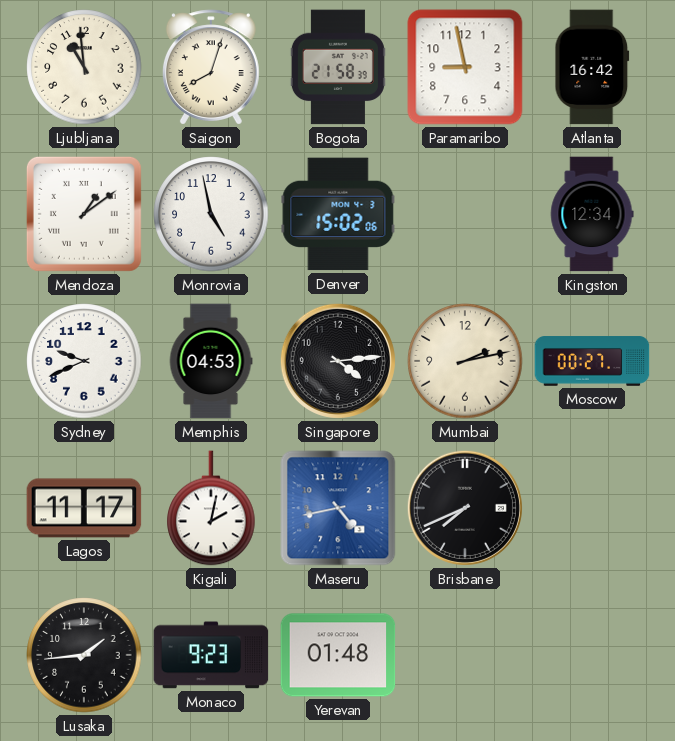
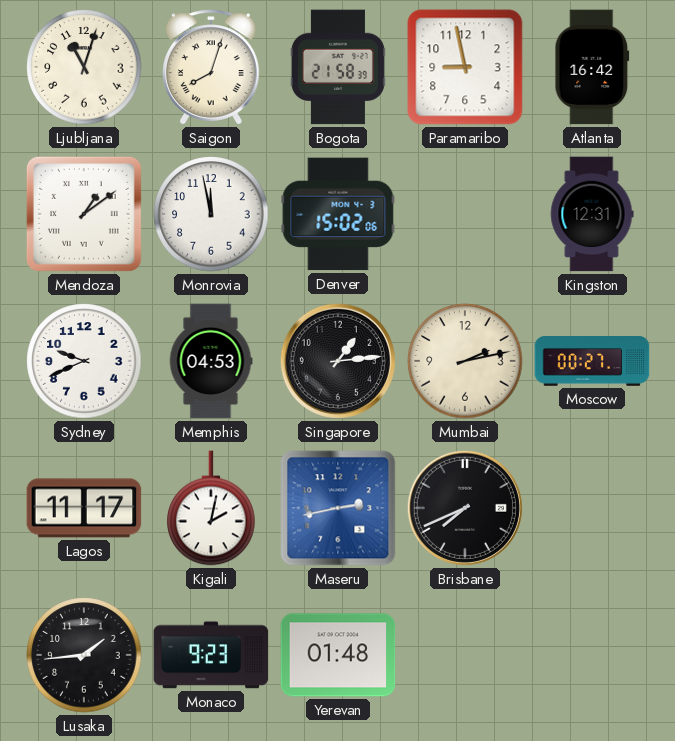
Ljubljana: 10:59 -> 11:03 (84, 67)
Monrovia: 4:58 -> 11:58 (211, 214)
Kingston: 12:34 -> 12:31 (592, 214)
Singapore: 4:14 -> 1:14 (338, 361)
Maseru: 4:43 -> 2:43 (338, 508)
